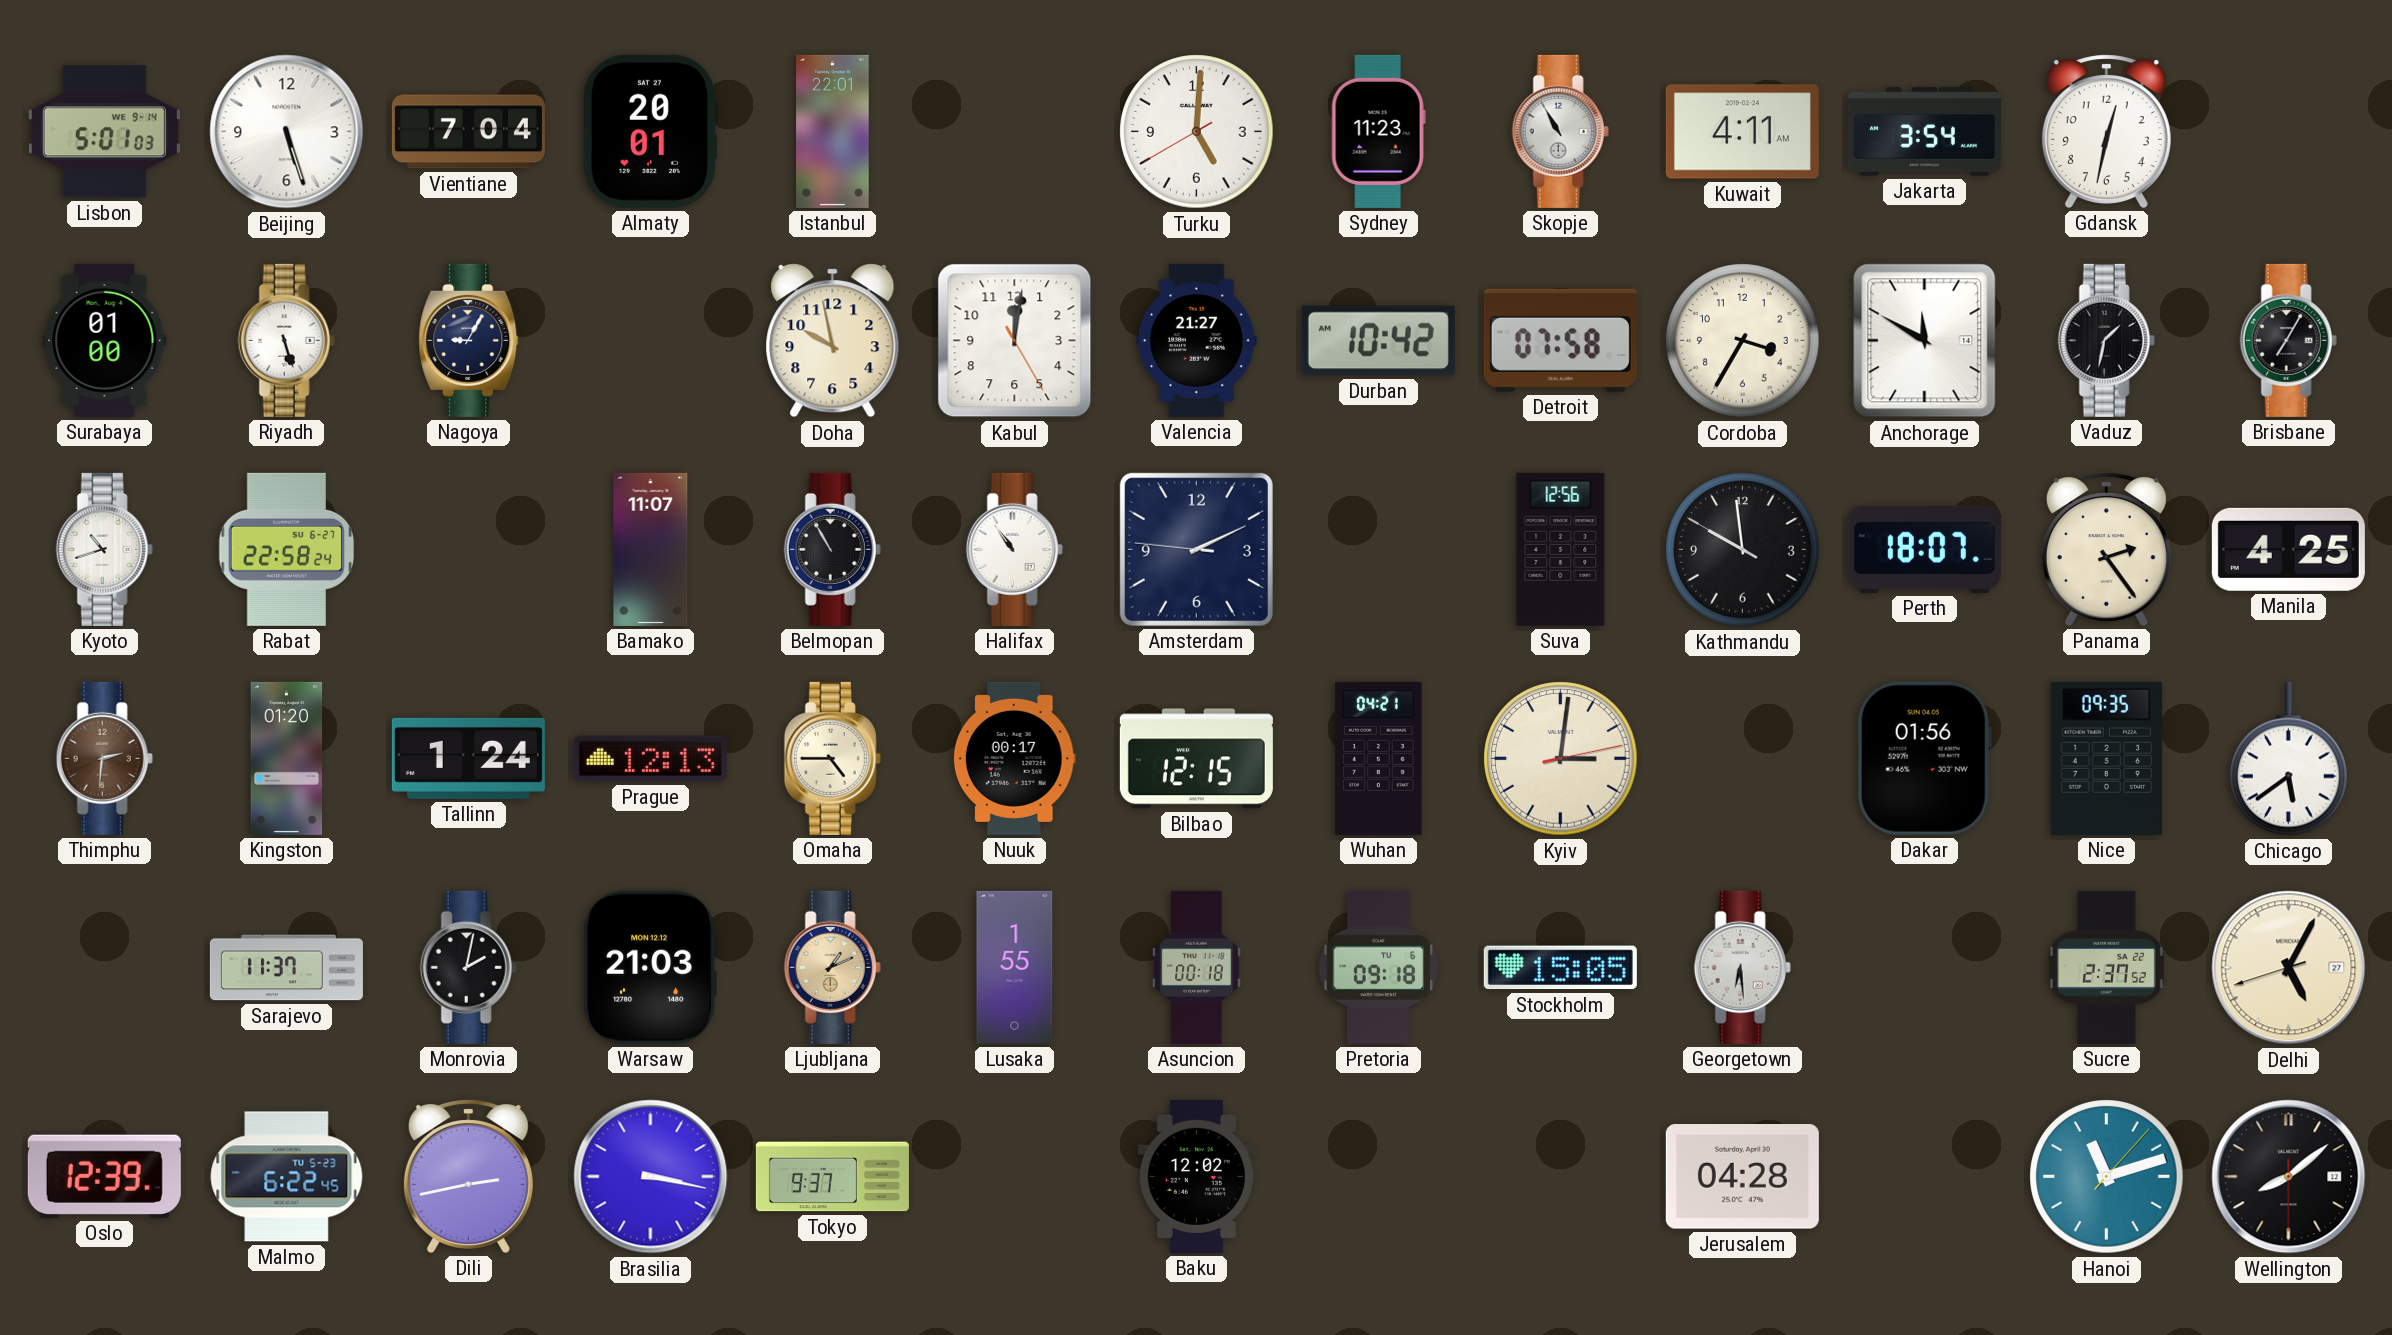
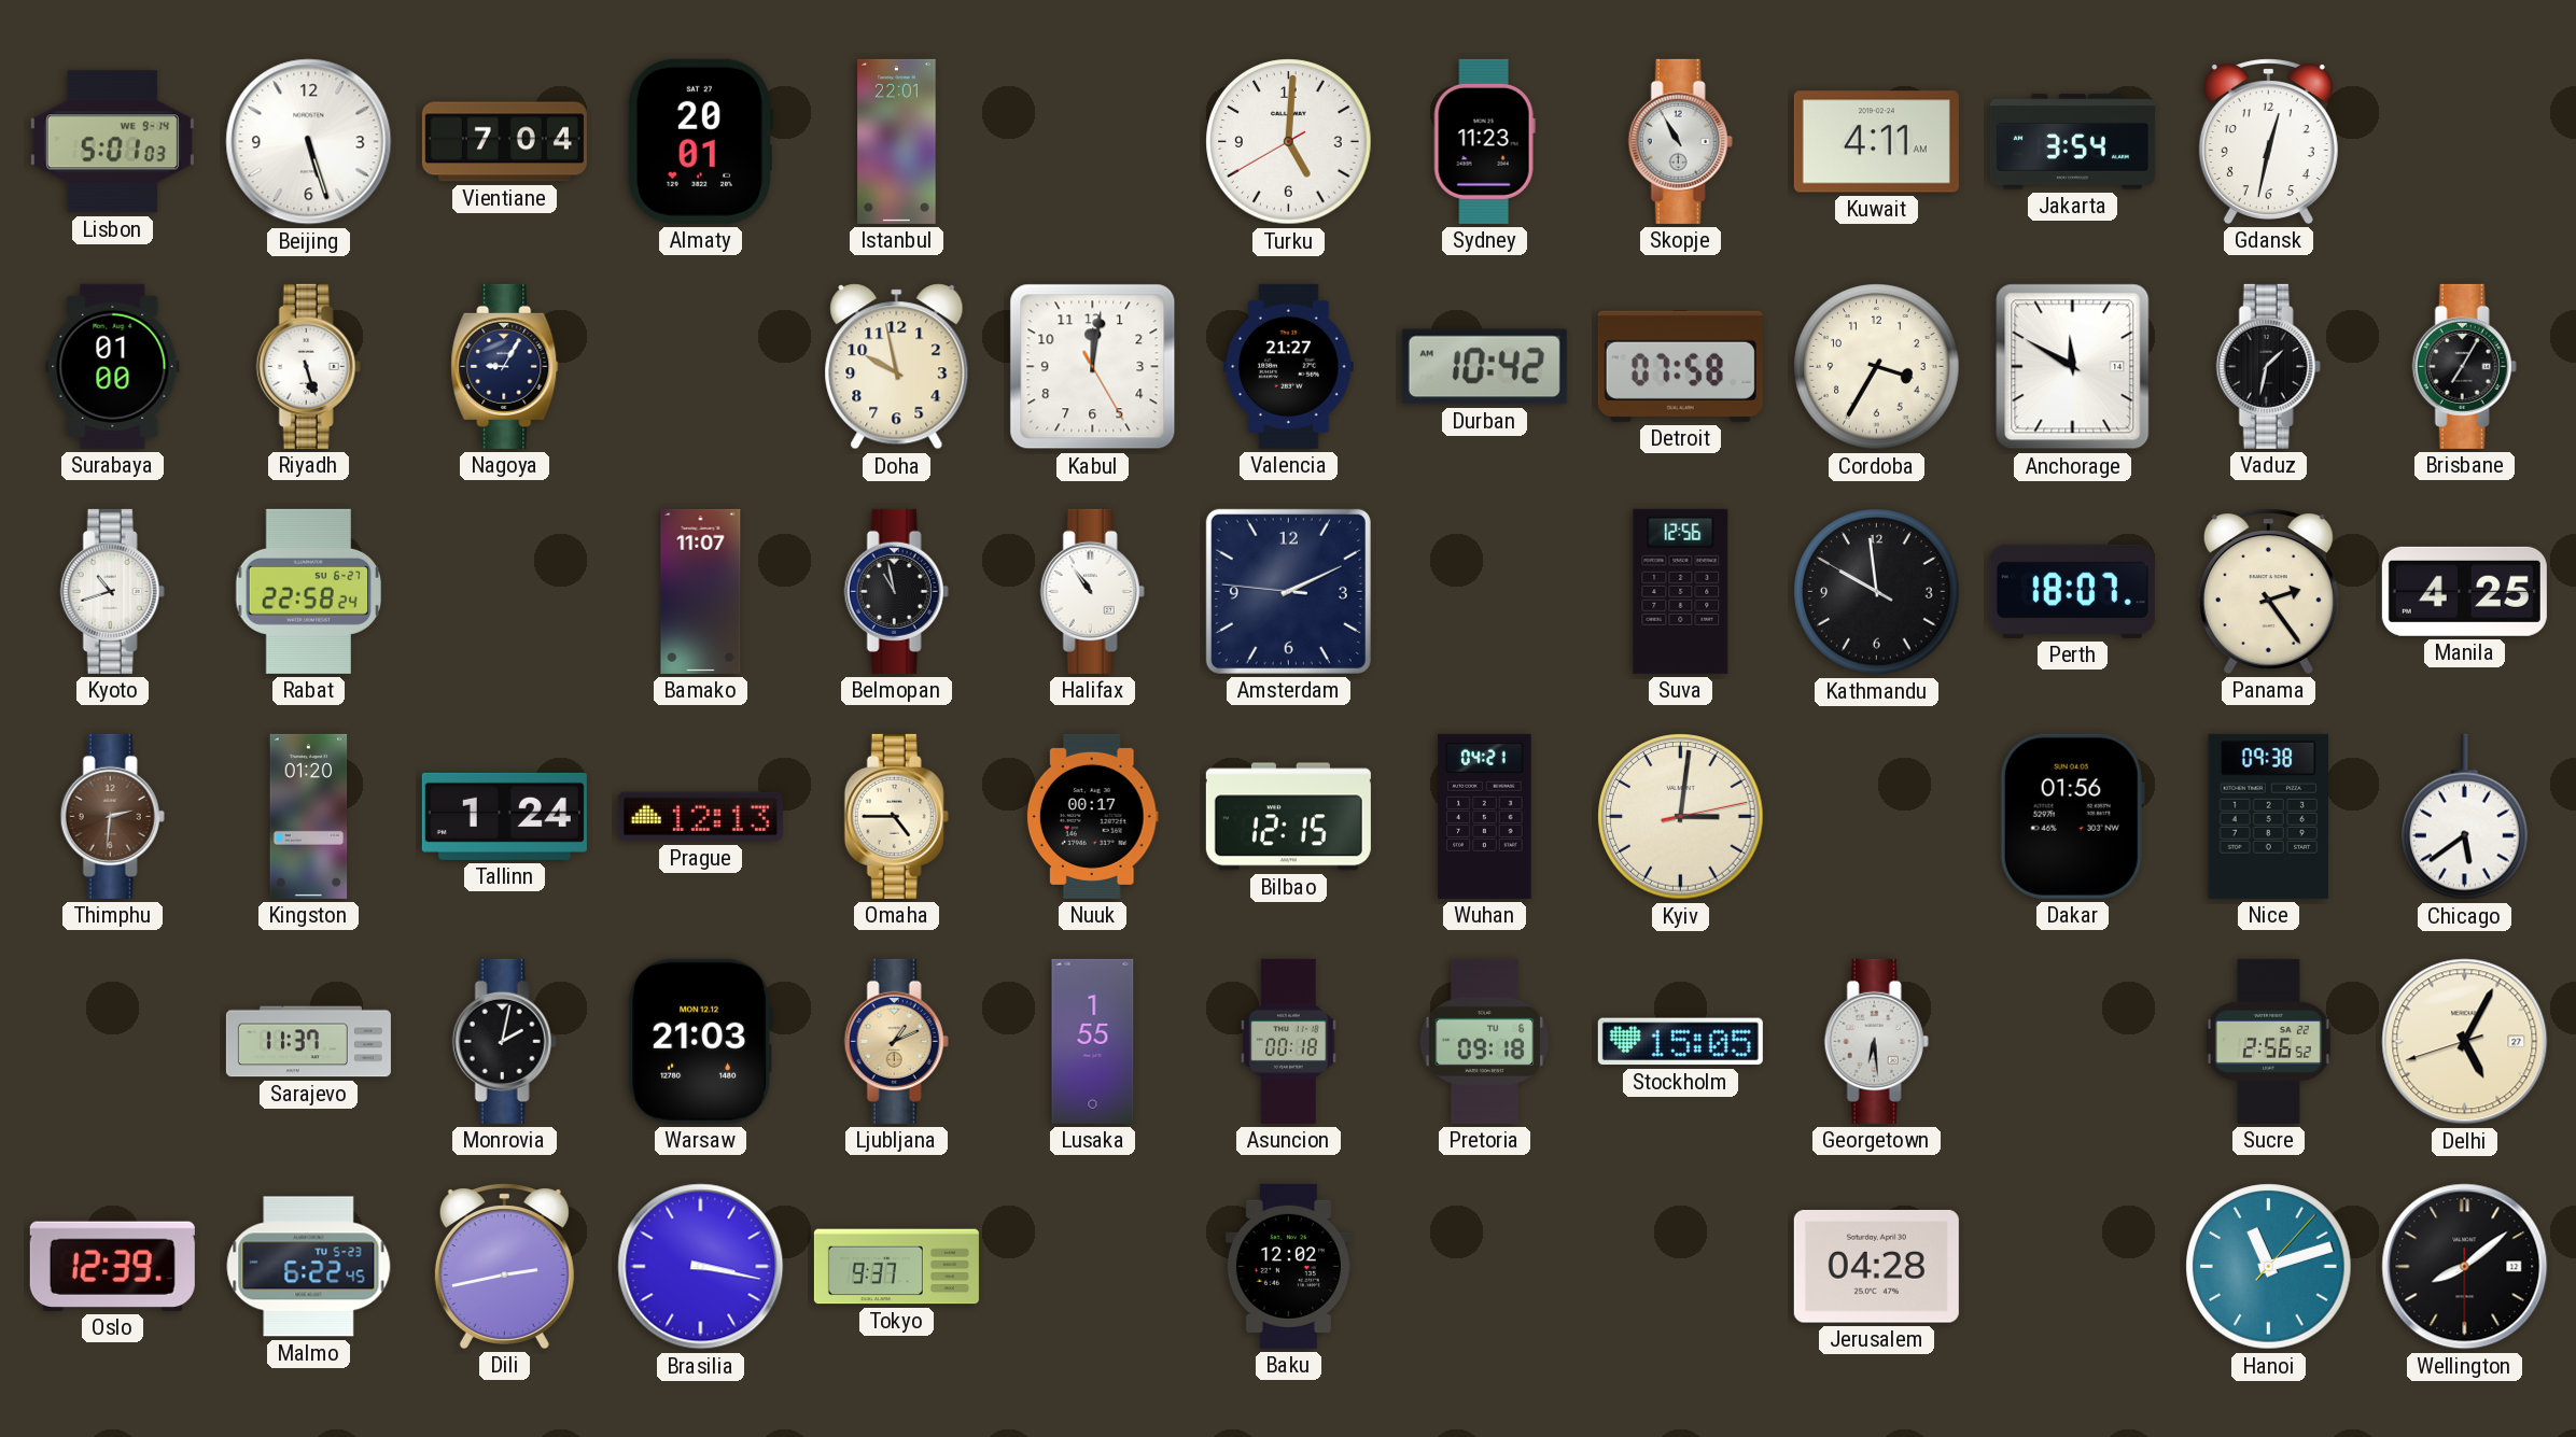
Belmopan: 10:55 -> 10:58 (896, 591)
Nice: 09:35 -> 09:38 (2269, 816)
Sucre: 2:37 -> 2:56 (2268, 1041)
